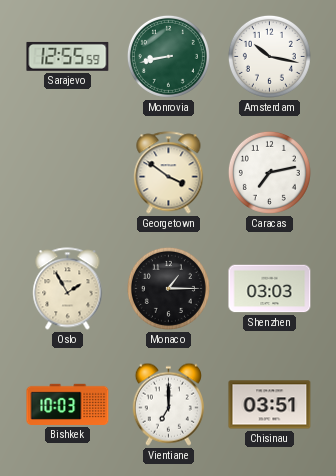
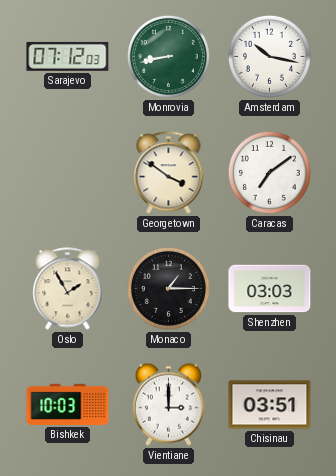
Sarajevo: 12:55 -> 07:12 (68, 56)
Caracas: 7:13 -> 7:09 (269, 172)
Vientiane: 7:00 -> 3:00 (168, 404)
